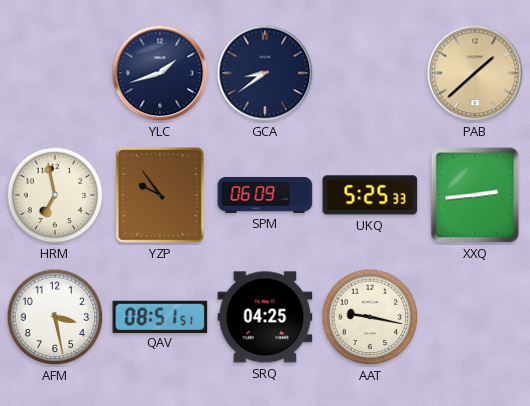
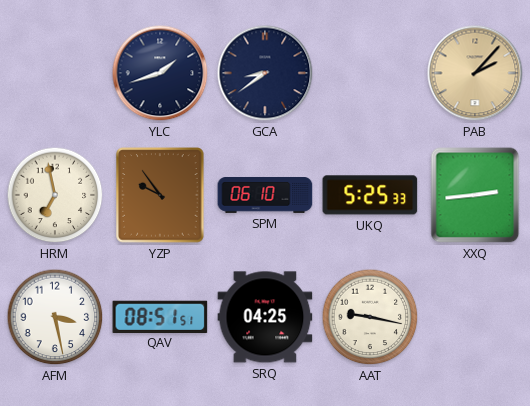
PAB: 1:38 -> 2:07 (475, 73)
SPM: 06:09 -> 06:10 (265, 196)
